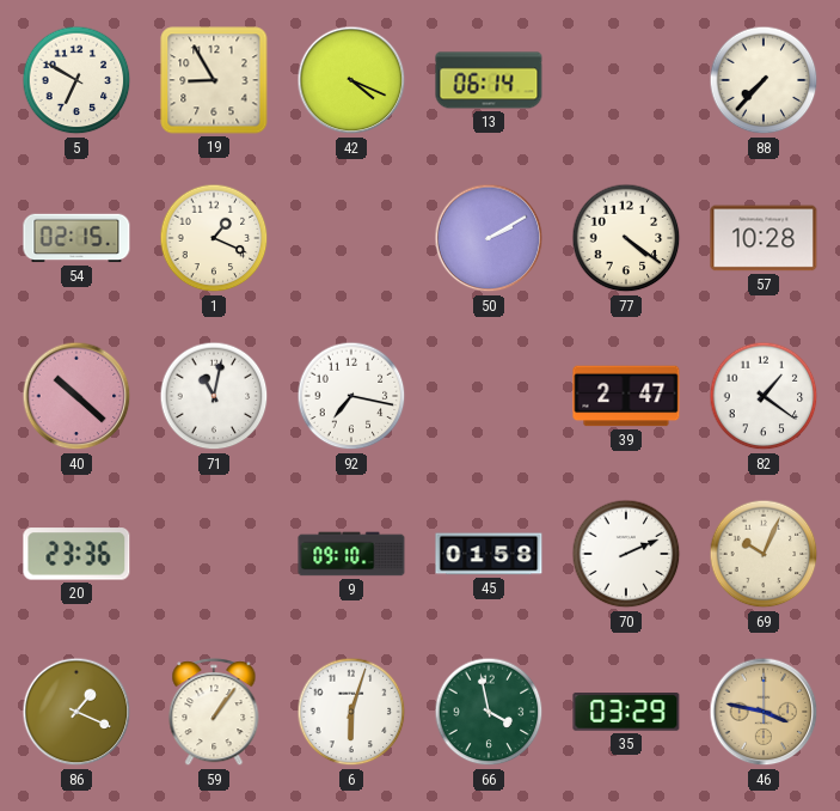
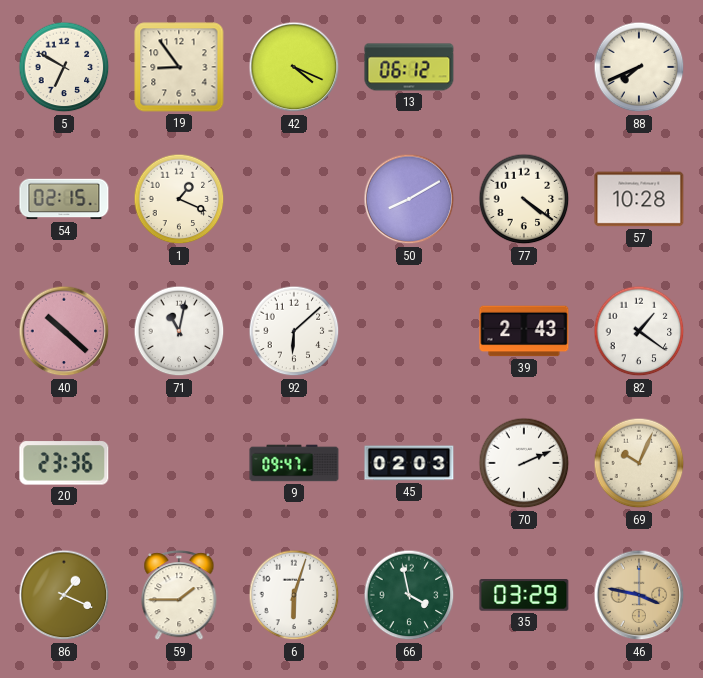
19: 8:55 -> 8:54 (179, 67)
13: 06:14 -> 06:12 (409, 67)
88: 7:37 -> 7:41 (639, 67)
50: 2:10 -> 8:10 (409, 199)
92: 7:17 -> 6:08 (294, 331)
39: 2:47 -> 2:43 (524, 331)
9: 09:10 -> 09:47 (294, 463)
45: 01:58 -> 02:03 (409, 463)
59: 1:06 -> 1:45 (179, 596)
